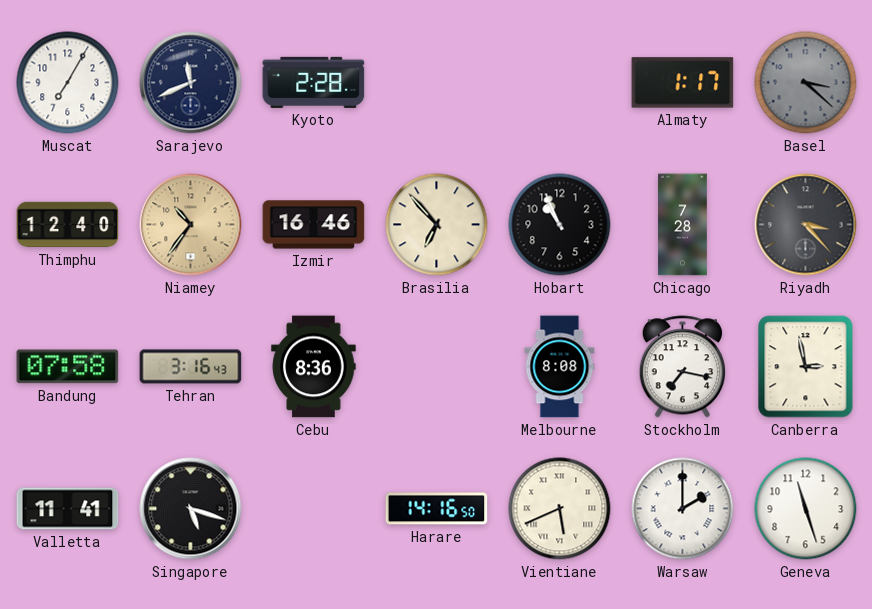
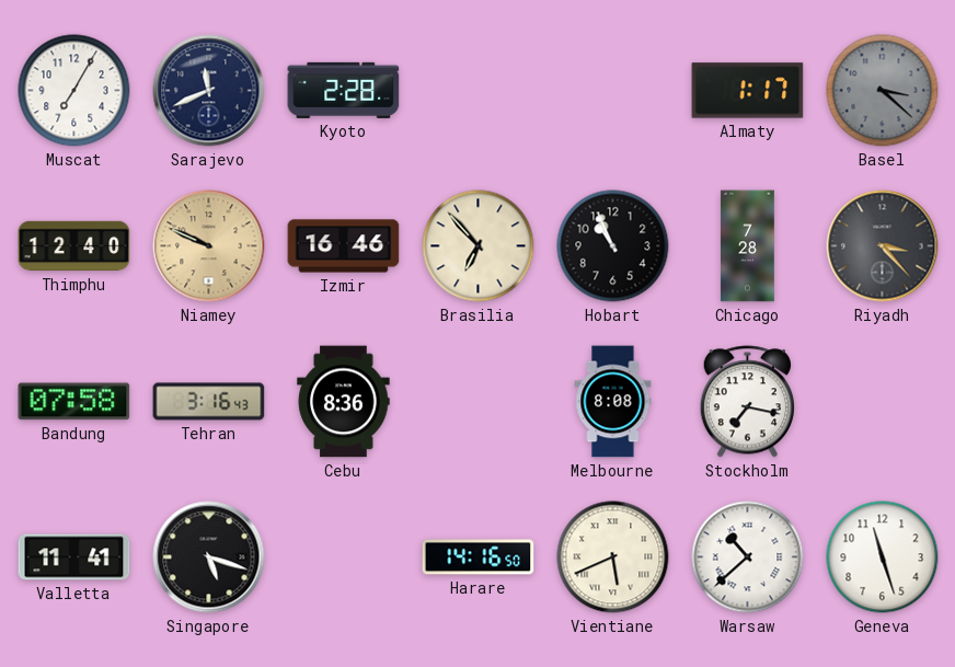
Niamey: 10:36 -> 9:49 (209, 246)
Canberra: 2:58 -> none (806, 367)
Warsaw: 2:00 -> 10:38 (748, 557)
